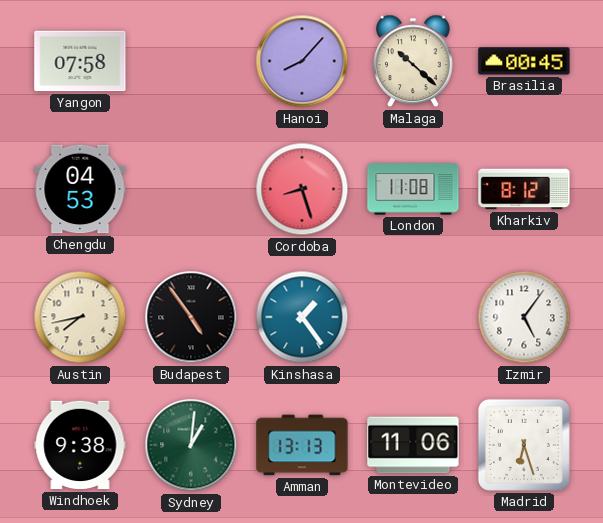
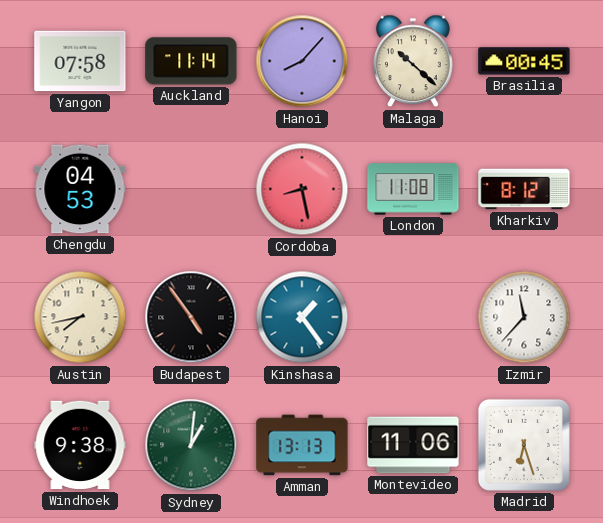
Auckland: none -> 11:14 (191, 61)
Cordoba: 8:27 -> 8:28 (302, 189)
Izmir: 5:06 -> 11:37 (524, 317)
